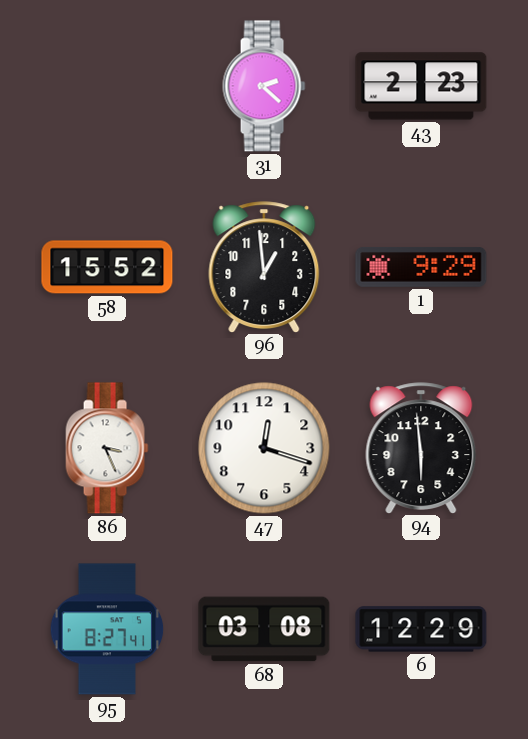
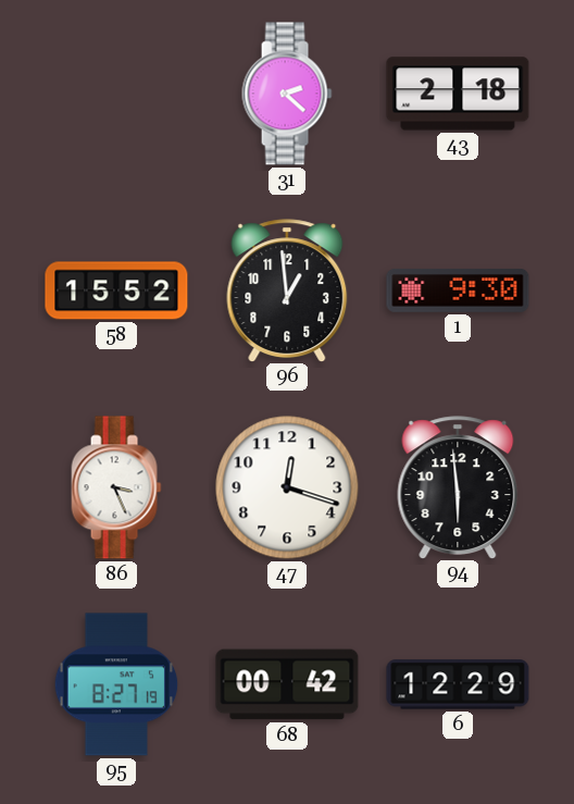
43: 2:23 -> 2:18 (458, 94)
1: 9:29 -> 9:30 (458, 292)
95: 8:27:41 -> 8:27:19 (116, 684)
68: 03:08 -> 00:42 (287, 684)
